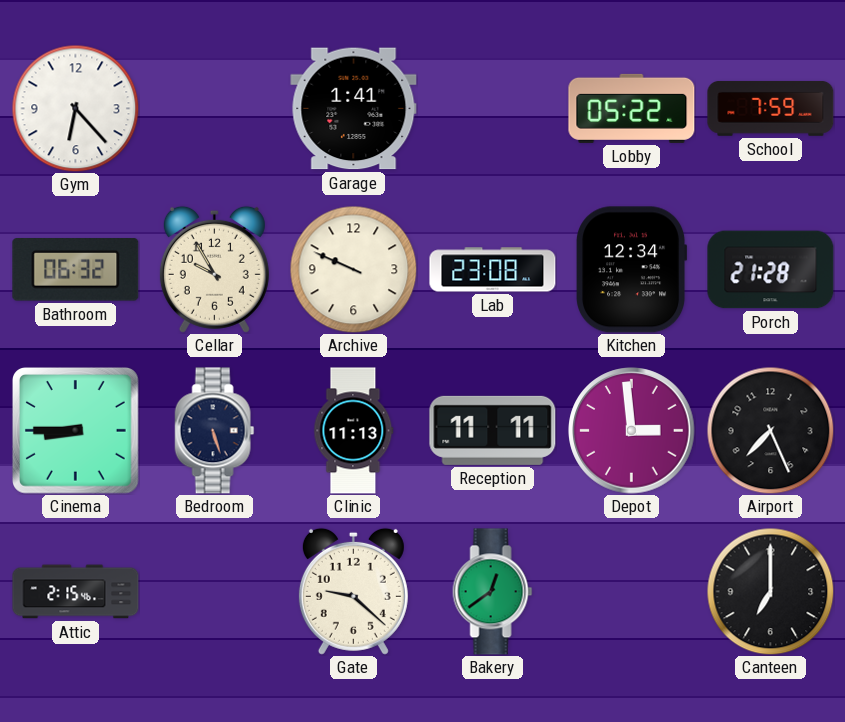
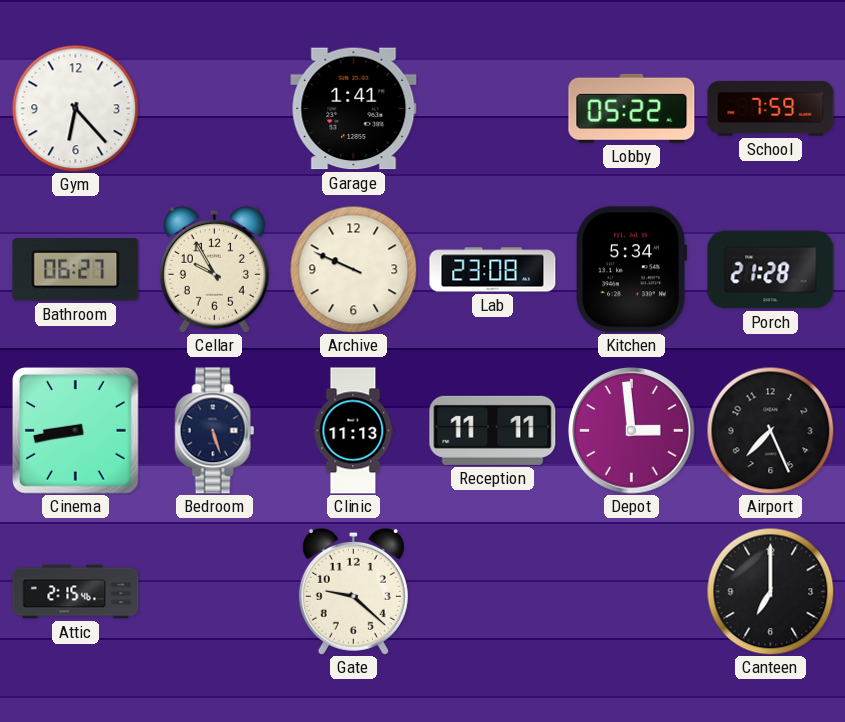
Bathroom: 06:32 -> 06:27 (76, 270)
Kitchen: 12:34 -> 5:34 (631, 270)
Cinema: 8:45 -> 8:43 (76, 431)
Bakery: 12:39 -> none (493, 592)
